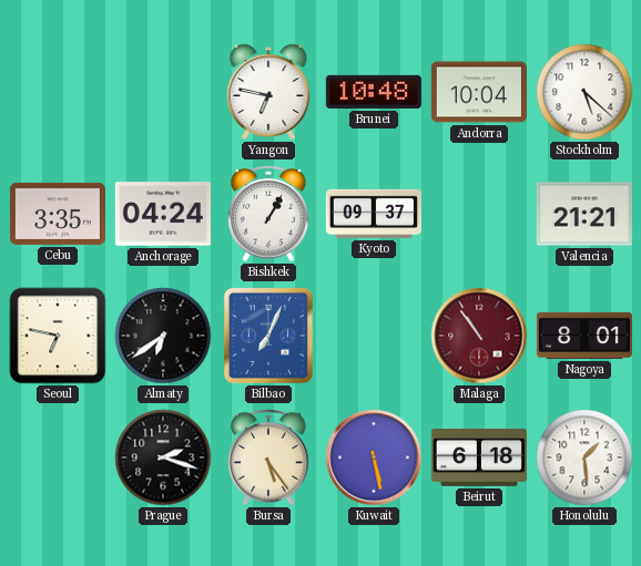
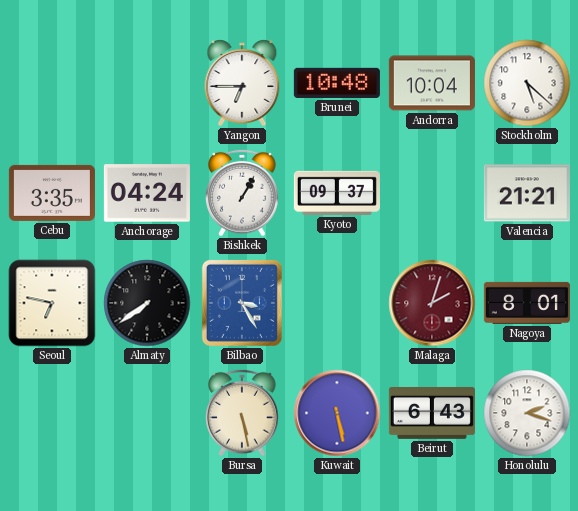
Yangon: 6:47 -> 6:45 (242, 83)
Almaty: 6:39 -> 7:39 (147, 303)
Bilbao: 7:04 -> 3:25 (242, 303)
Malaga: 10:54 -> 2:03 (432, 303)
Prague: 2:18 -> none (163, 457)
Bursa: 5:24 -> 5:28 (242, 413)
Beirut: 6:18 -> 6:43 (432, 413)
Honolulu: 1:29 -> 2:18 (527, 413)
